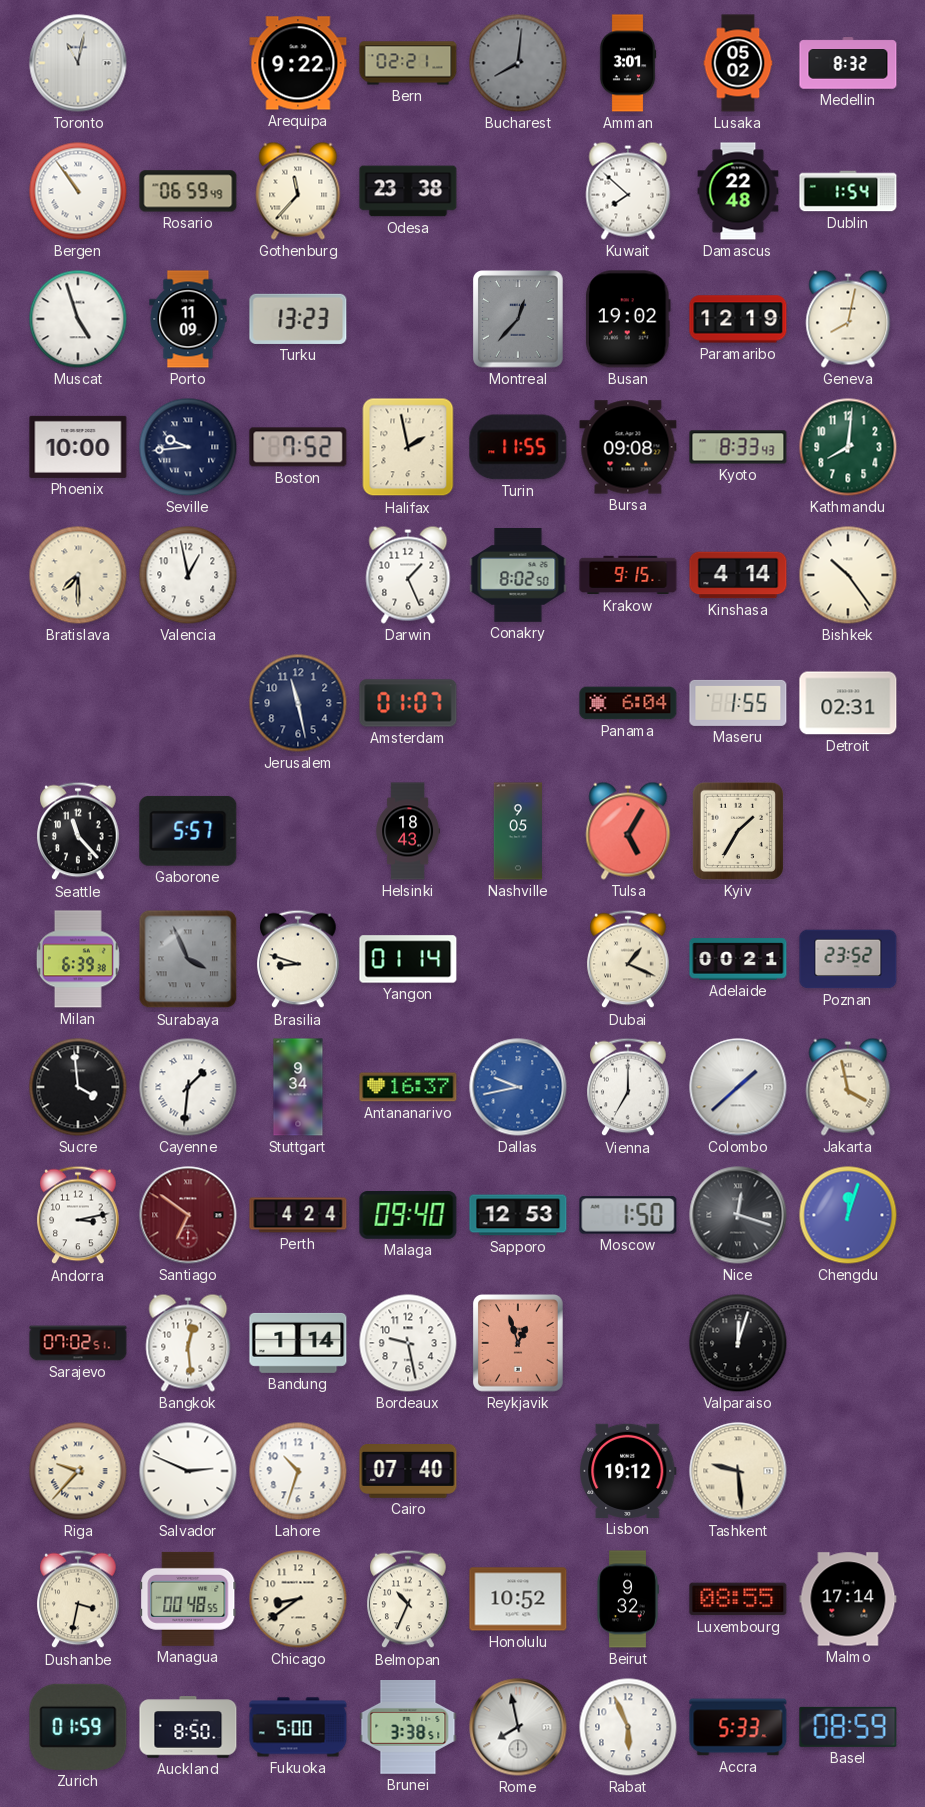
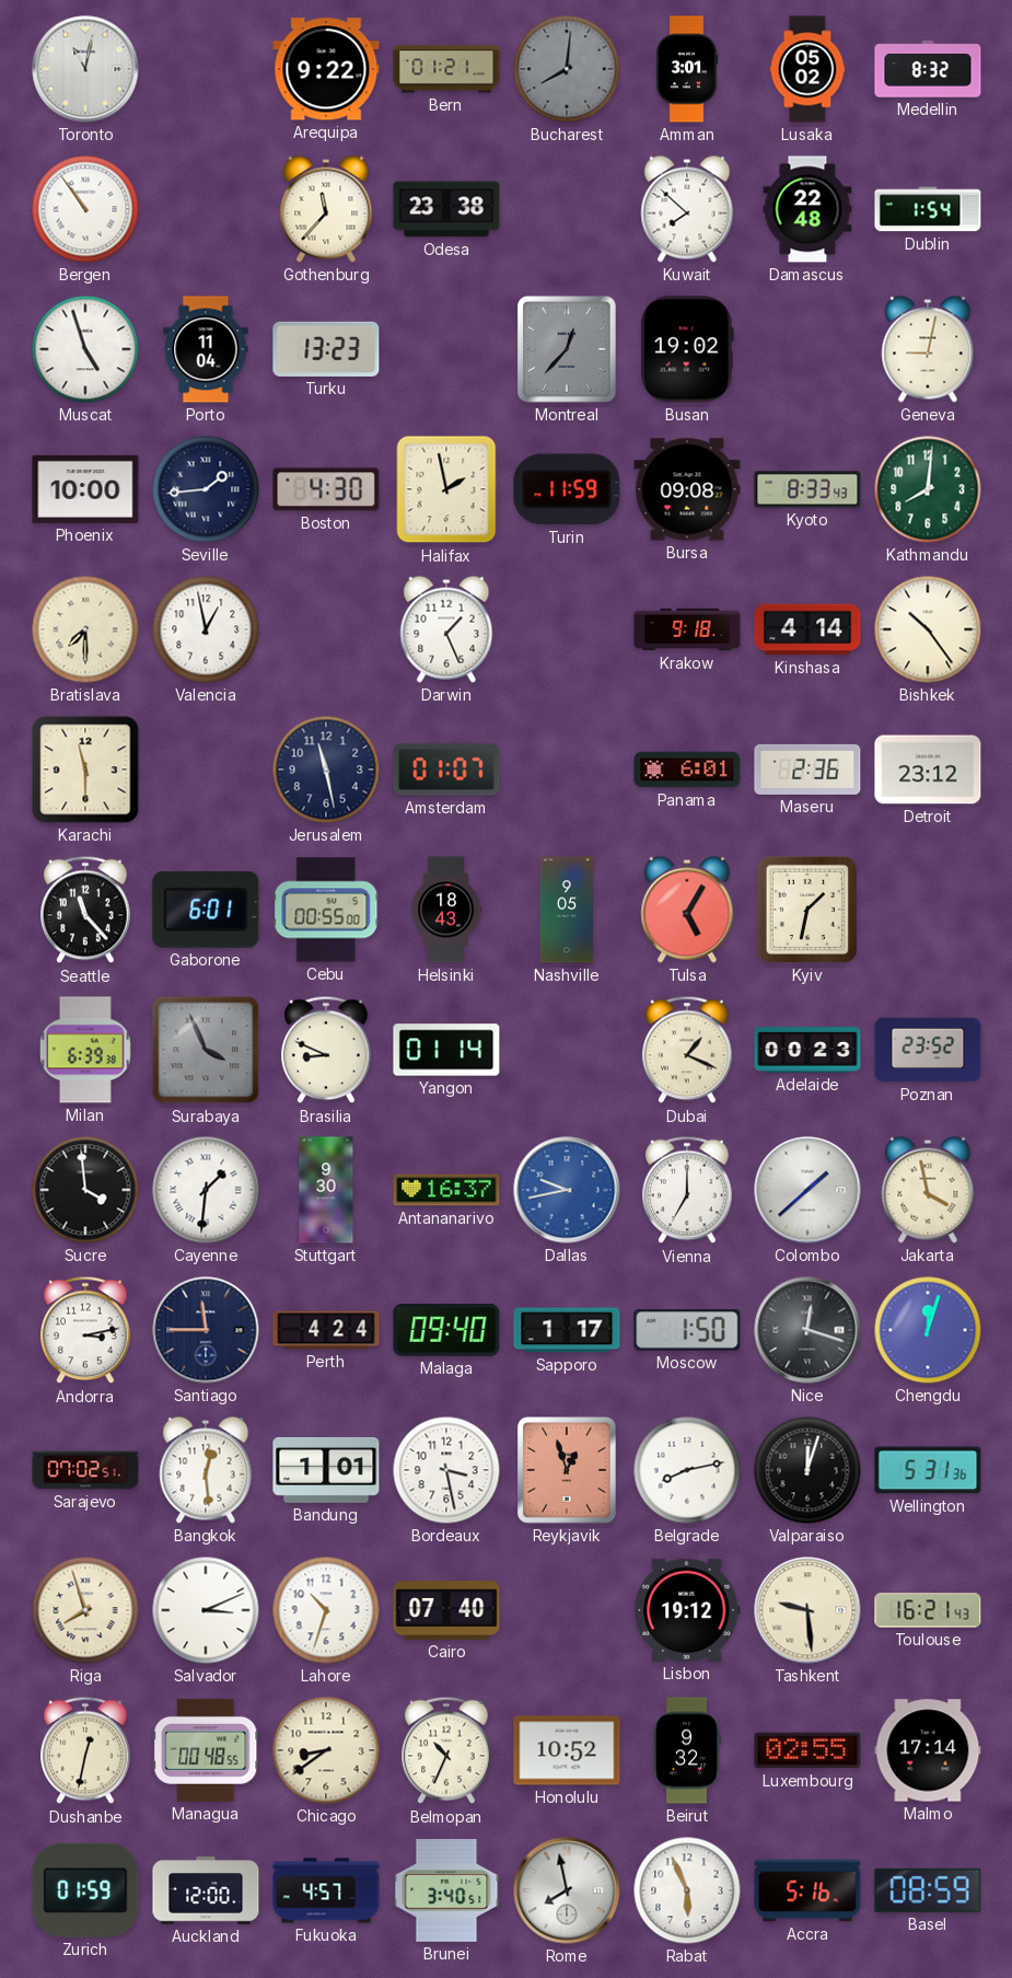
Bern: 02:21 -> 01:21 (446, 69)
Rosario: 06:59 -> none (188, 191)
Porto: 11:09 -> 11:04 (206, 349)
Paramaribo: 12:19 -> none (738, 319)
Geneva: 8:02 -> 9:02 (928, 349)
Seville: 9:44 -> 1:44 (206, 489)
Boston: 7:52 -> 4:30 (326, 489)
Turin: 11:55 -> 11:59 (567, 489)
Conakry: 8:02 -> none (518, 576)
Krakow: 9:15 -> 9:18 (687, 629)
Karachi: none -> 11:30 (85, 770)
Panama: 6:04 -> 6:01 (687, 770)
Maseru: 1:55 -> 2:36 (807, 770)
Detroit: 02:31 -> 23:12 (928, 770)
Gaborone: 5:57 -> 6:01 (206, 910)
Cebu: none -> 00:55 (326, 910)
Kyiv: 1:35 -> 1:32 (807, 910)
Brasilia: 8:48 -> 8:49 (326, 1050)
Adelaide: 00:21 -> 00:23 (807, 1050)
Stuttgart: 9:34 -> 9:30 (326, 1190)
Santiago: 6:51 -> 11:45 (206, 1330)
Santiago dial: burgundy -> navy (206, 1330)
Sapporo: 12:53 -> 1:17 (567, 1330)
Bandung: 1:14 -> 1:01 (326, 1470)
Bordeaux: 9:28 -> 3:28 (446, 1470)
Belgrade: none -> 8:13 (687, 1470)
Wellington: none -> 5:31 (928, 1470)
Riga: 9:37 -> 7:57 (85, 1610)
Salvador: 2:49 -> 3:11 (206, 1610)
Toulouse: none -> 16:21 (928, 1610)
Dushanbe: 3:32 -> 12:32 (85, 1750)
Luxembourg: 08:55 -> 02:55 (807, 1750)
Auckland: 8:50 -> 12:00 (206, 1890)
Fukuoka: 5:00 -> 4:57 (326, 1890)
Brunei: 3:38 -> 3:40 (446, 1892)
Accra: 5:33 -> 5:16 (807, 1890)
